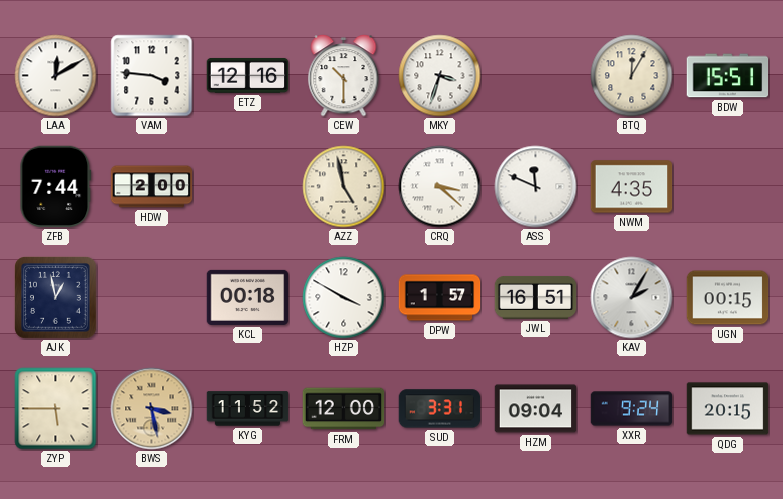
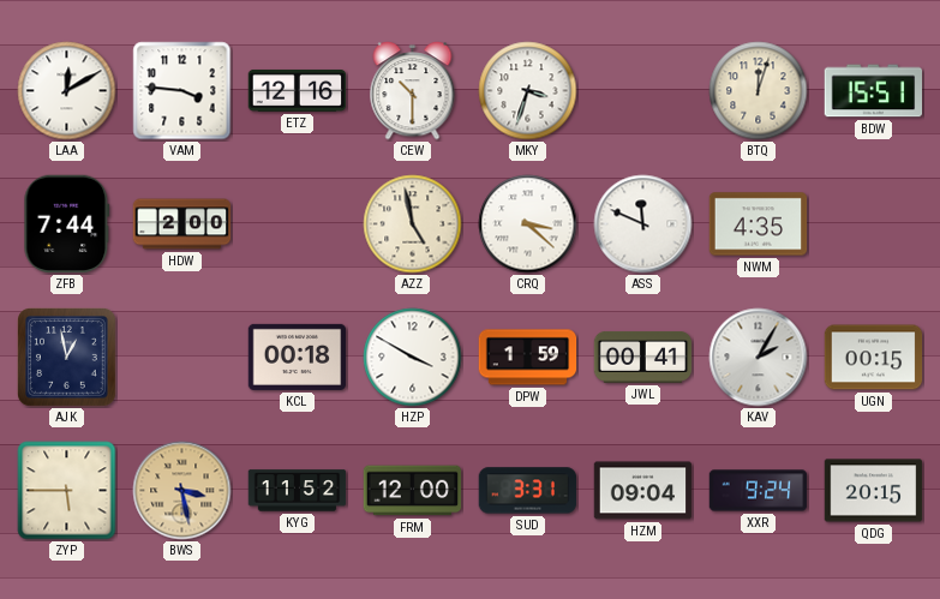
BTQ: 12:05 -> 12:03 (759, 91)
DPW: 1:57 -> 1:59 (528, 358)
JWL: 16:51 -> 00:41 (643, 358)
